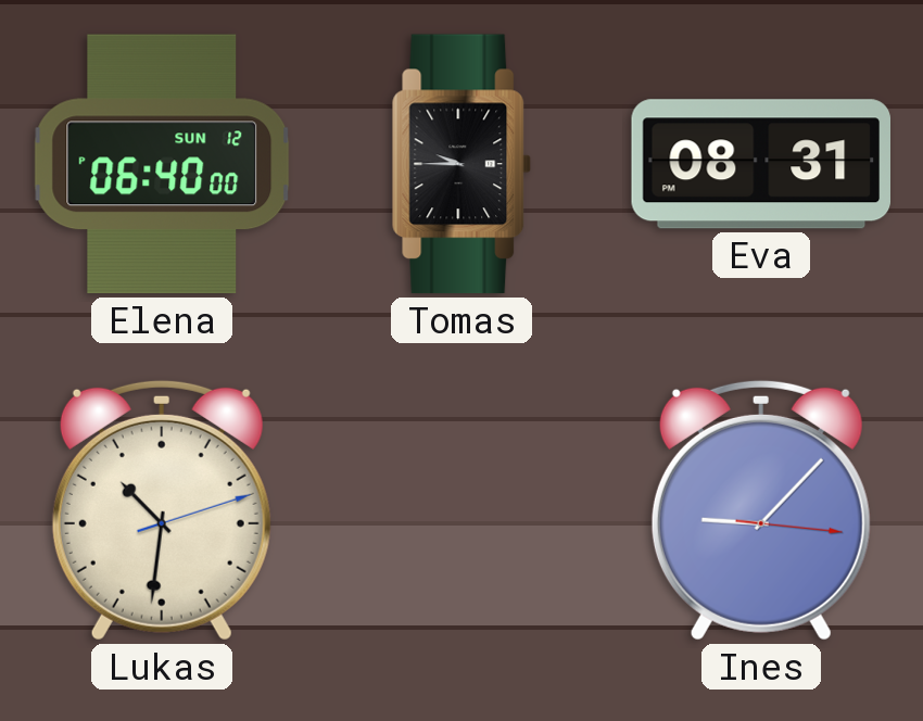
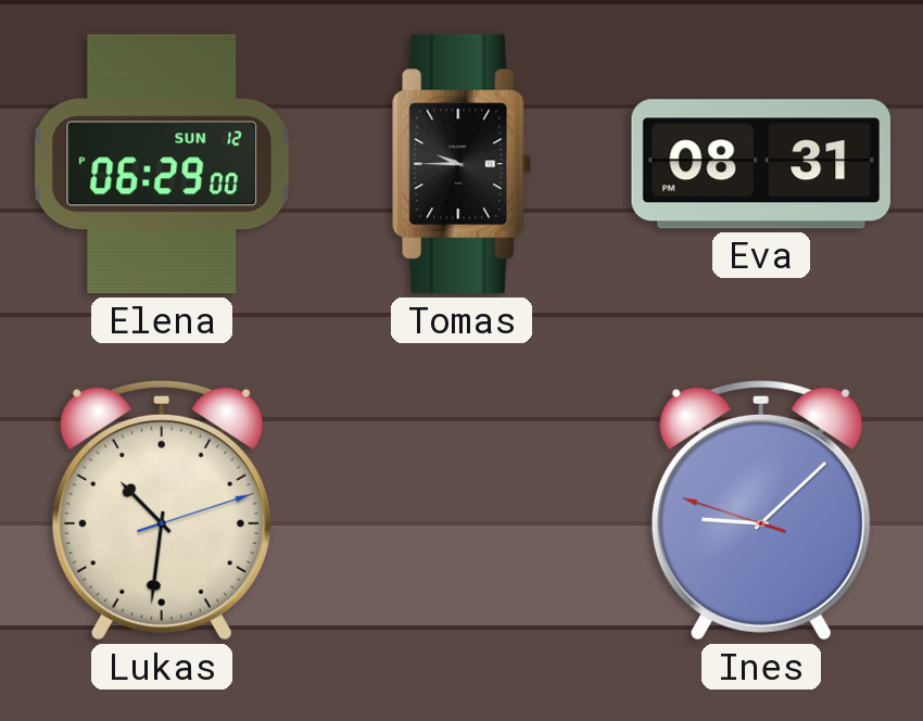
Elena: 06:40 -> 06:29 (162, 164)
Ines: 9:07:16 -> 9:07:48 (761, 510)
